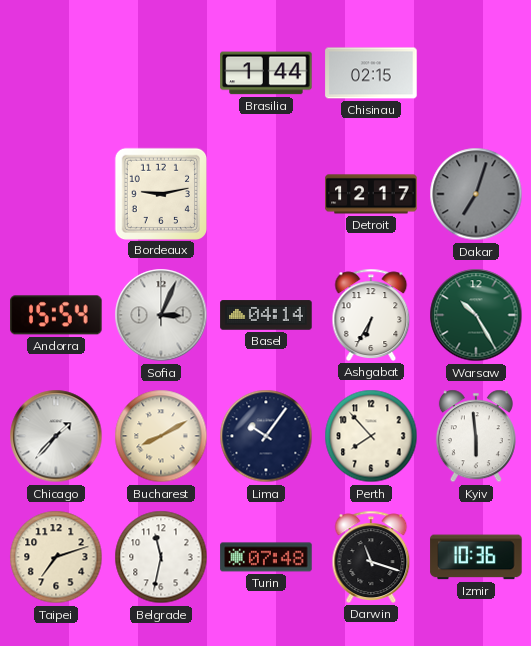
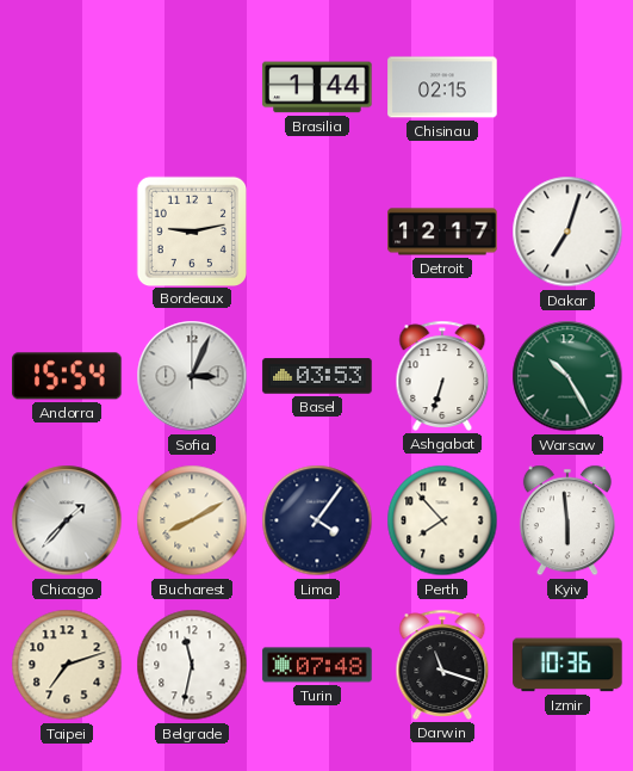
Dakar dial: grey -> white (567, 232)
Basel: 04:14 -> 03:53 (317, 376)
Ashgabat: 6:35 -> 6:33 (442, 376)
Lima: 10:06 -> 4:06 (317, 520)
